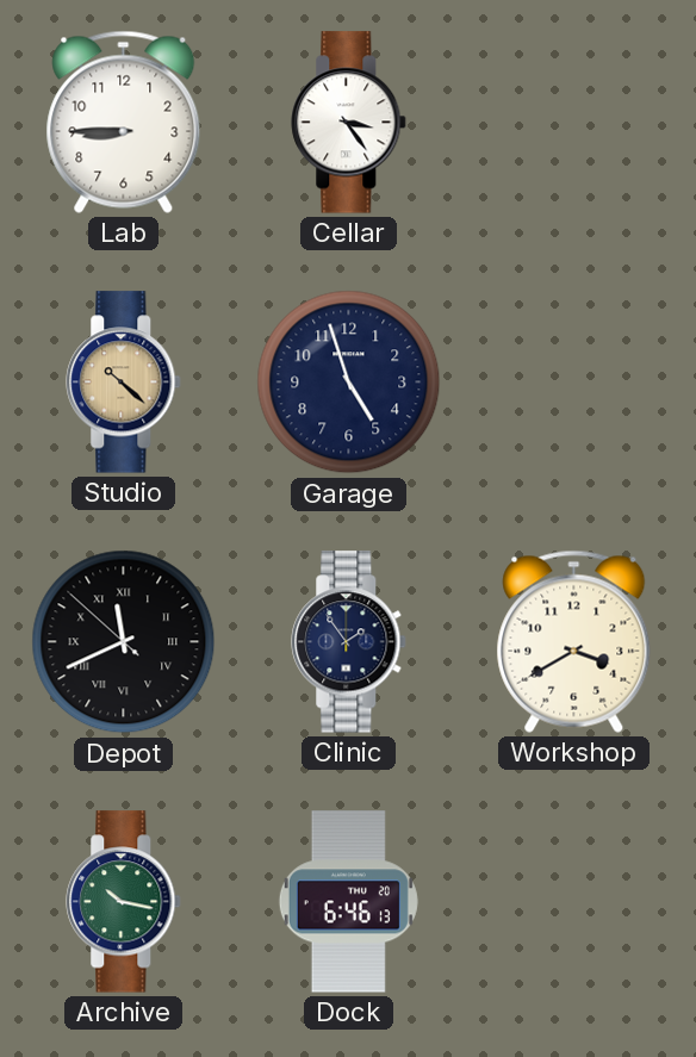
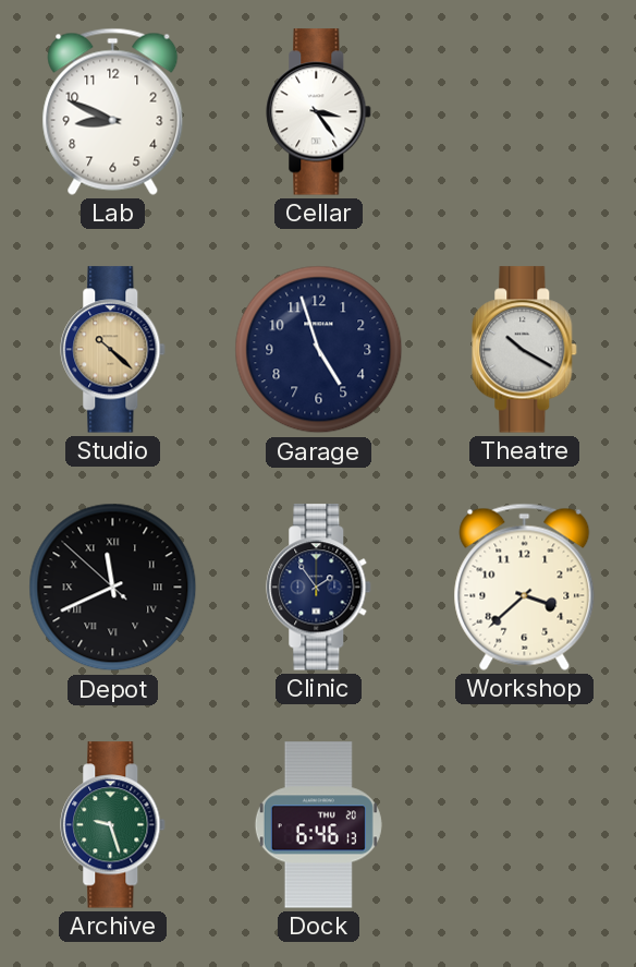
Lab: 8:45 -> 8:49 (113, 111)
Theatre: none -> 10:20 (525, 350)
Workshop: 3:40 -> 3:38 (525, 587)
Archive: 10:17 -> 9:27 (113, 825)
